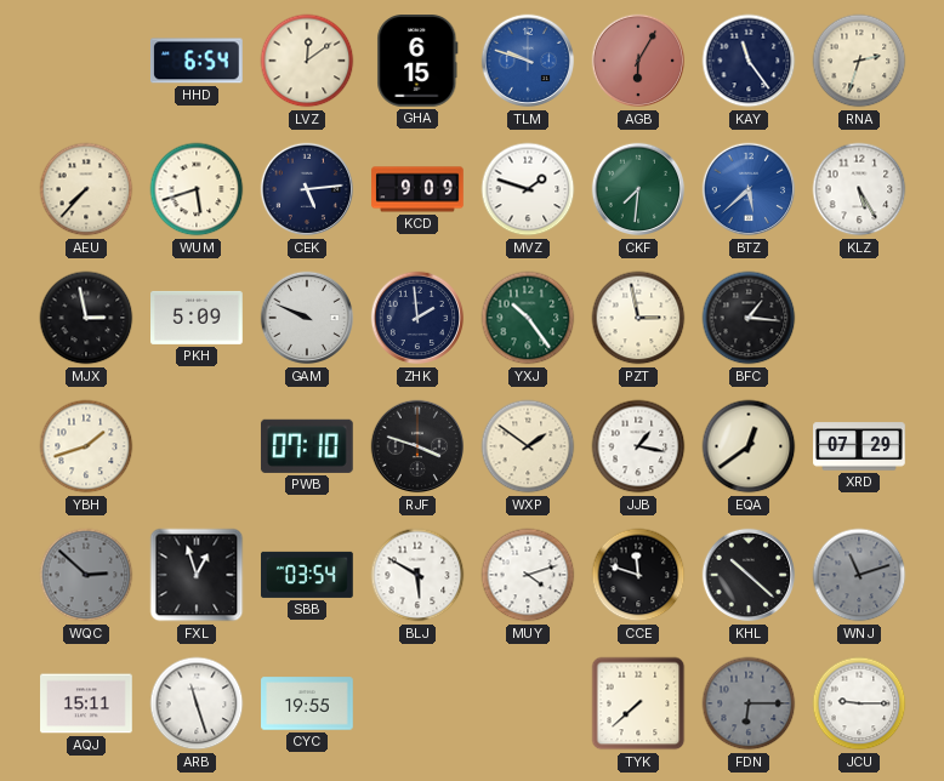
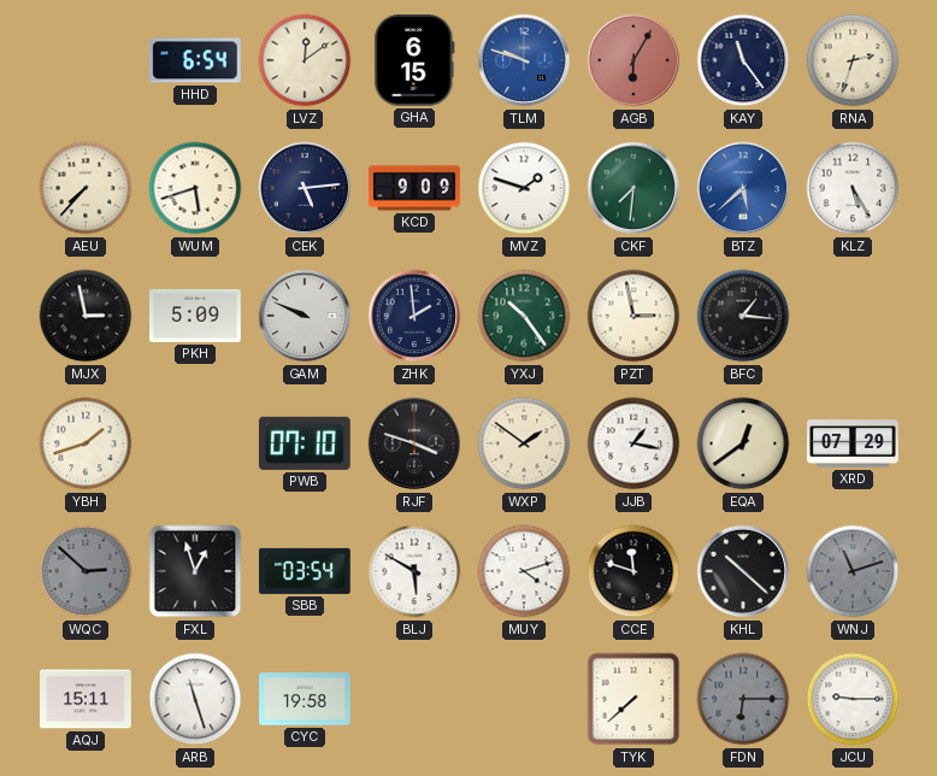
CYC: 19:55 -> 19:58 (305, 699)
